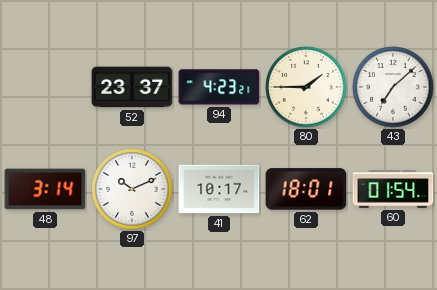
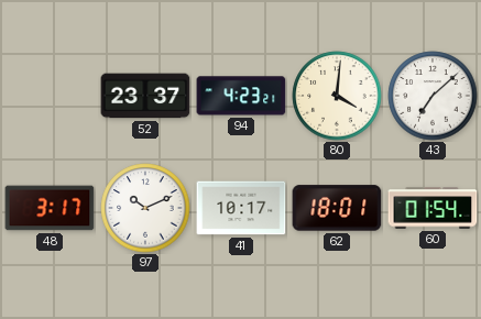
80: 1:45 -> 4:01 (337, 96)
48: 3:14 -> 3:17 (50, 208)
